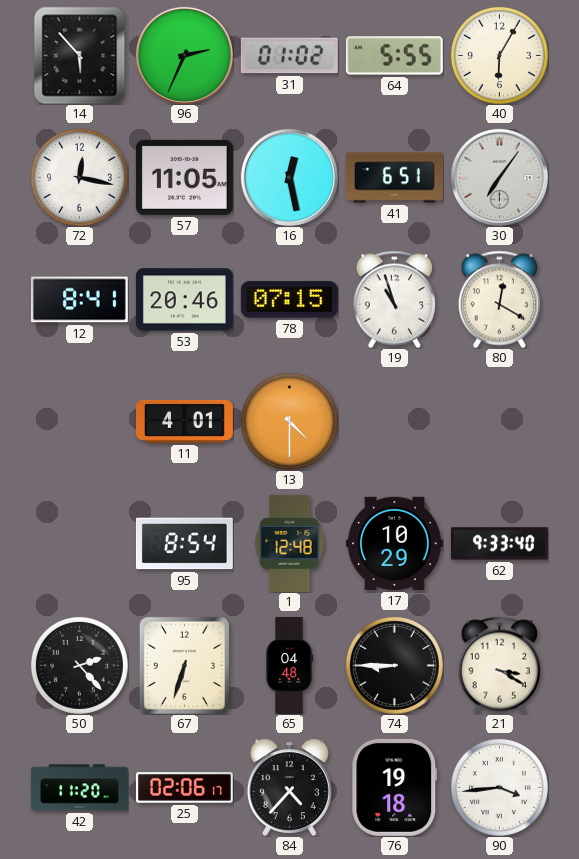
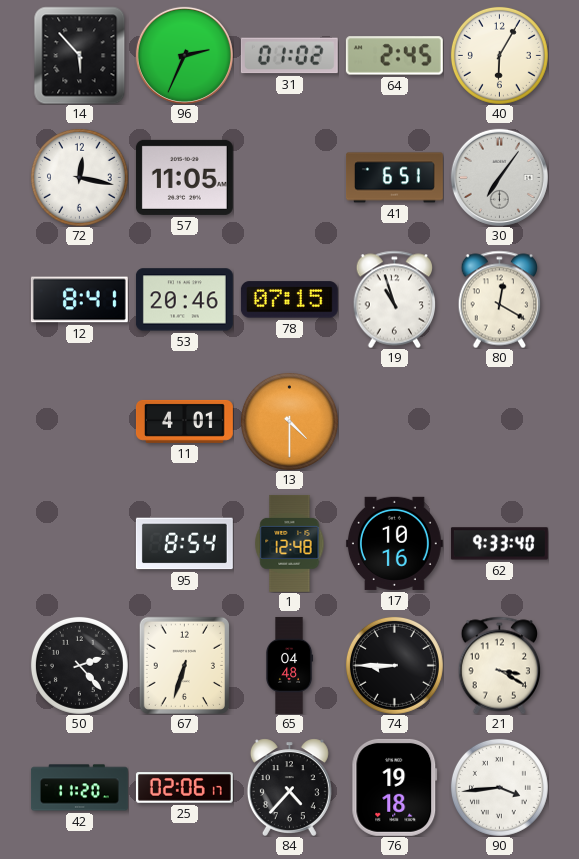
64: 5:55 -> 2:45 (394, 56)
16: 12:28 -> none (289, 177)
17: 10:29 -> 10:16 (394, 543)
